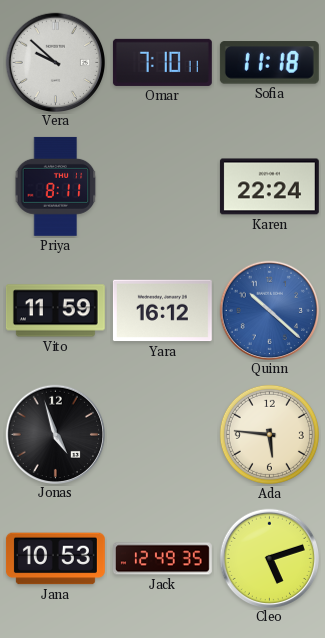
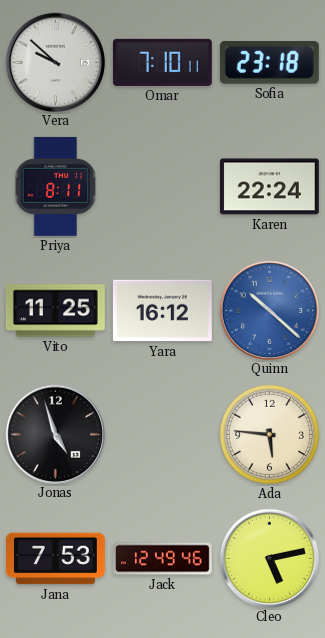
Sofia: 11:18 -> 23:18 (269, 63)
Vito: 11:59 -> 11:25 (55, 311)
Jana: 10:53 -> 7:53 (55, 559)
Jack: 12:49:35 -> 12:49:46 (163, 559)
Cleo: 5:12 -> 5:13 (269, 558)
